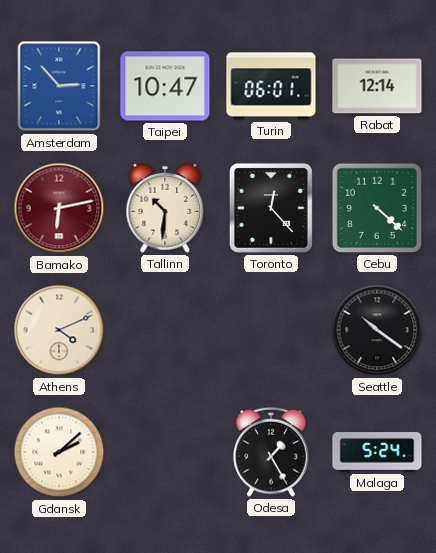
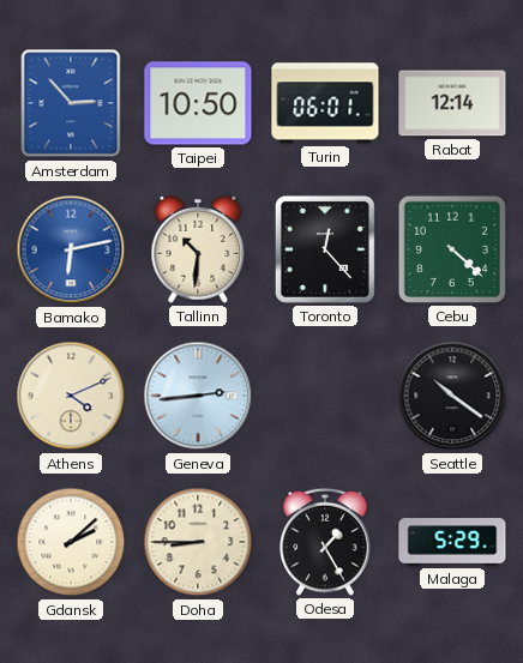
Taipei: 10:47 -> 10:50 (198, 103)
Bamako dial: burgundy -> blue (71, 249)
Geneva: none -> 2:44 (198, 396)
Doha: none -> 8:45 (198, 542)
Malaga: 5:24 -> 5:29 (452, 542)
